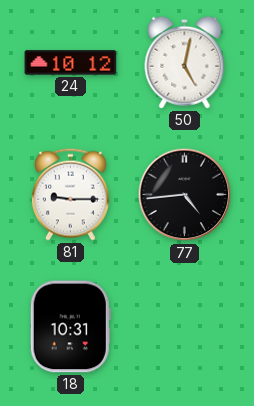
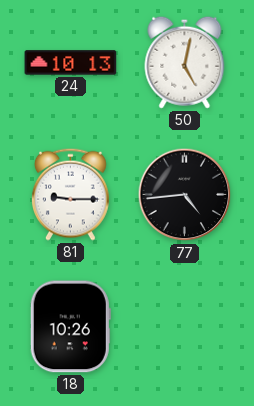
24: 10:12 -> 10:13 (71, 63)
18: 10:31 -> 10:26 (70, 327)
